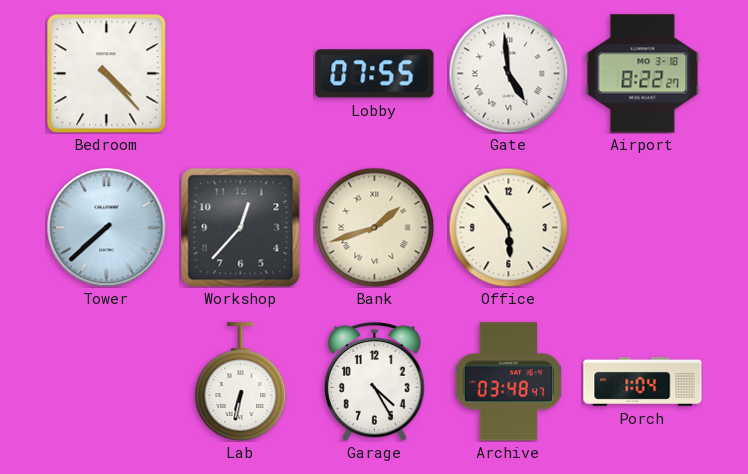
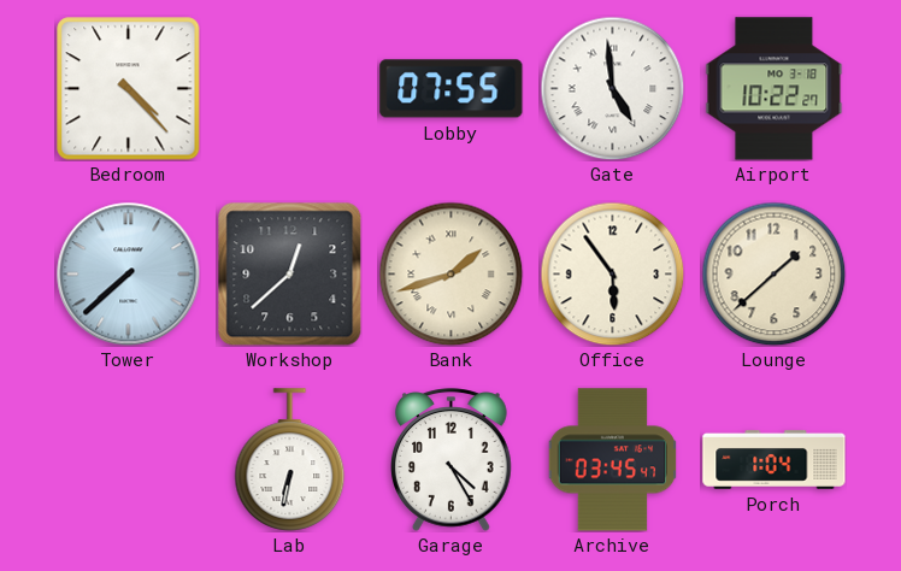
Airport: 8:22 -> 10:22 (775, 89)
Workshop: 12:37 -> 12:38 (289, 273)
Lounge: none -> 1:38 (773, 273)
Archive: 03:48 -> 03:45 (612, 460)
